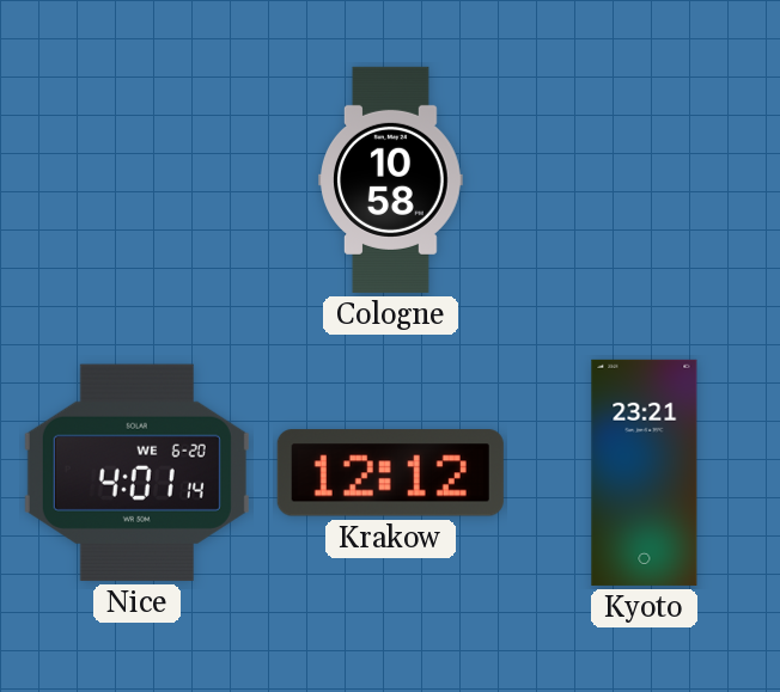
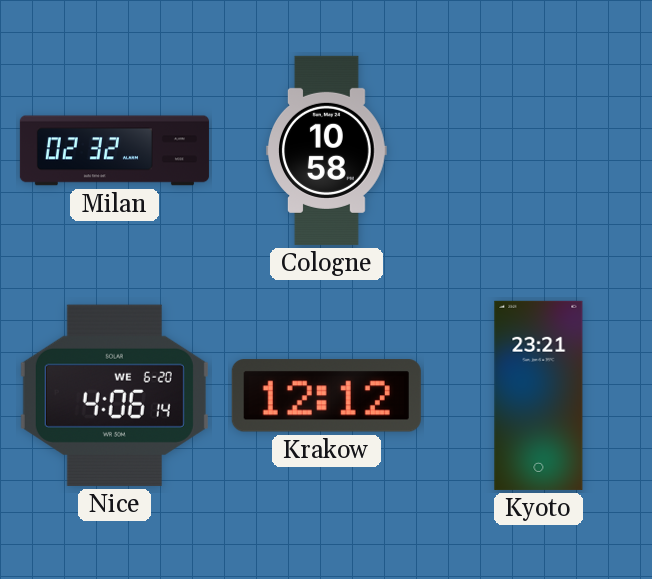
Milan: none -> 02:32 (114, 151)
Nice: 4:01 -> 4:06 (114, 395)
